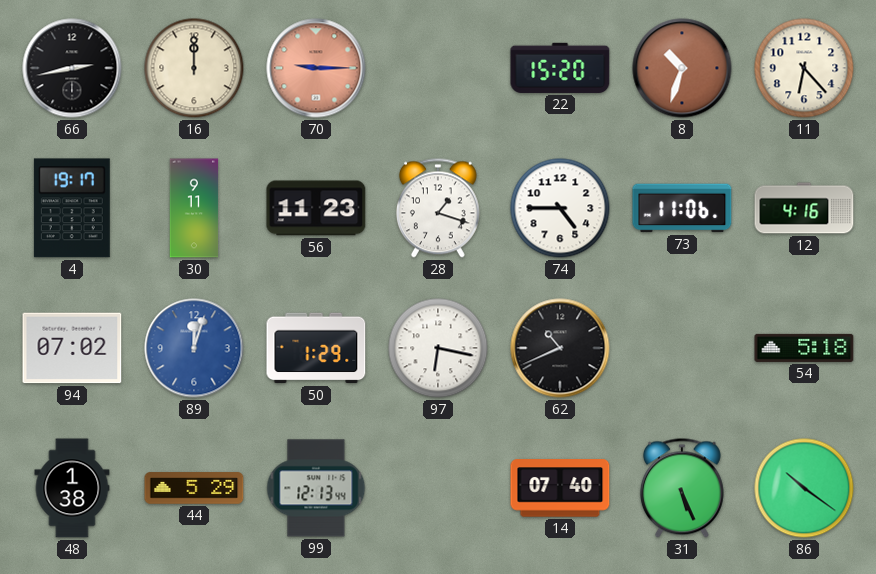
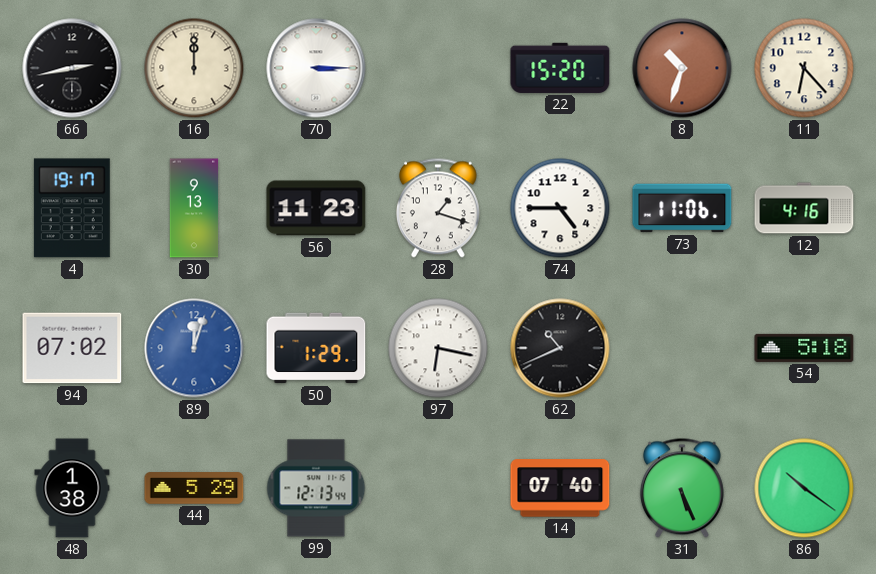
70: 9:15 -> 3:15 (316, 68)
70 dial: salmon -> white (316, 68)
30: 9:11 -> 9:13 (194, 208)
